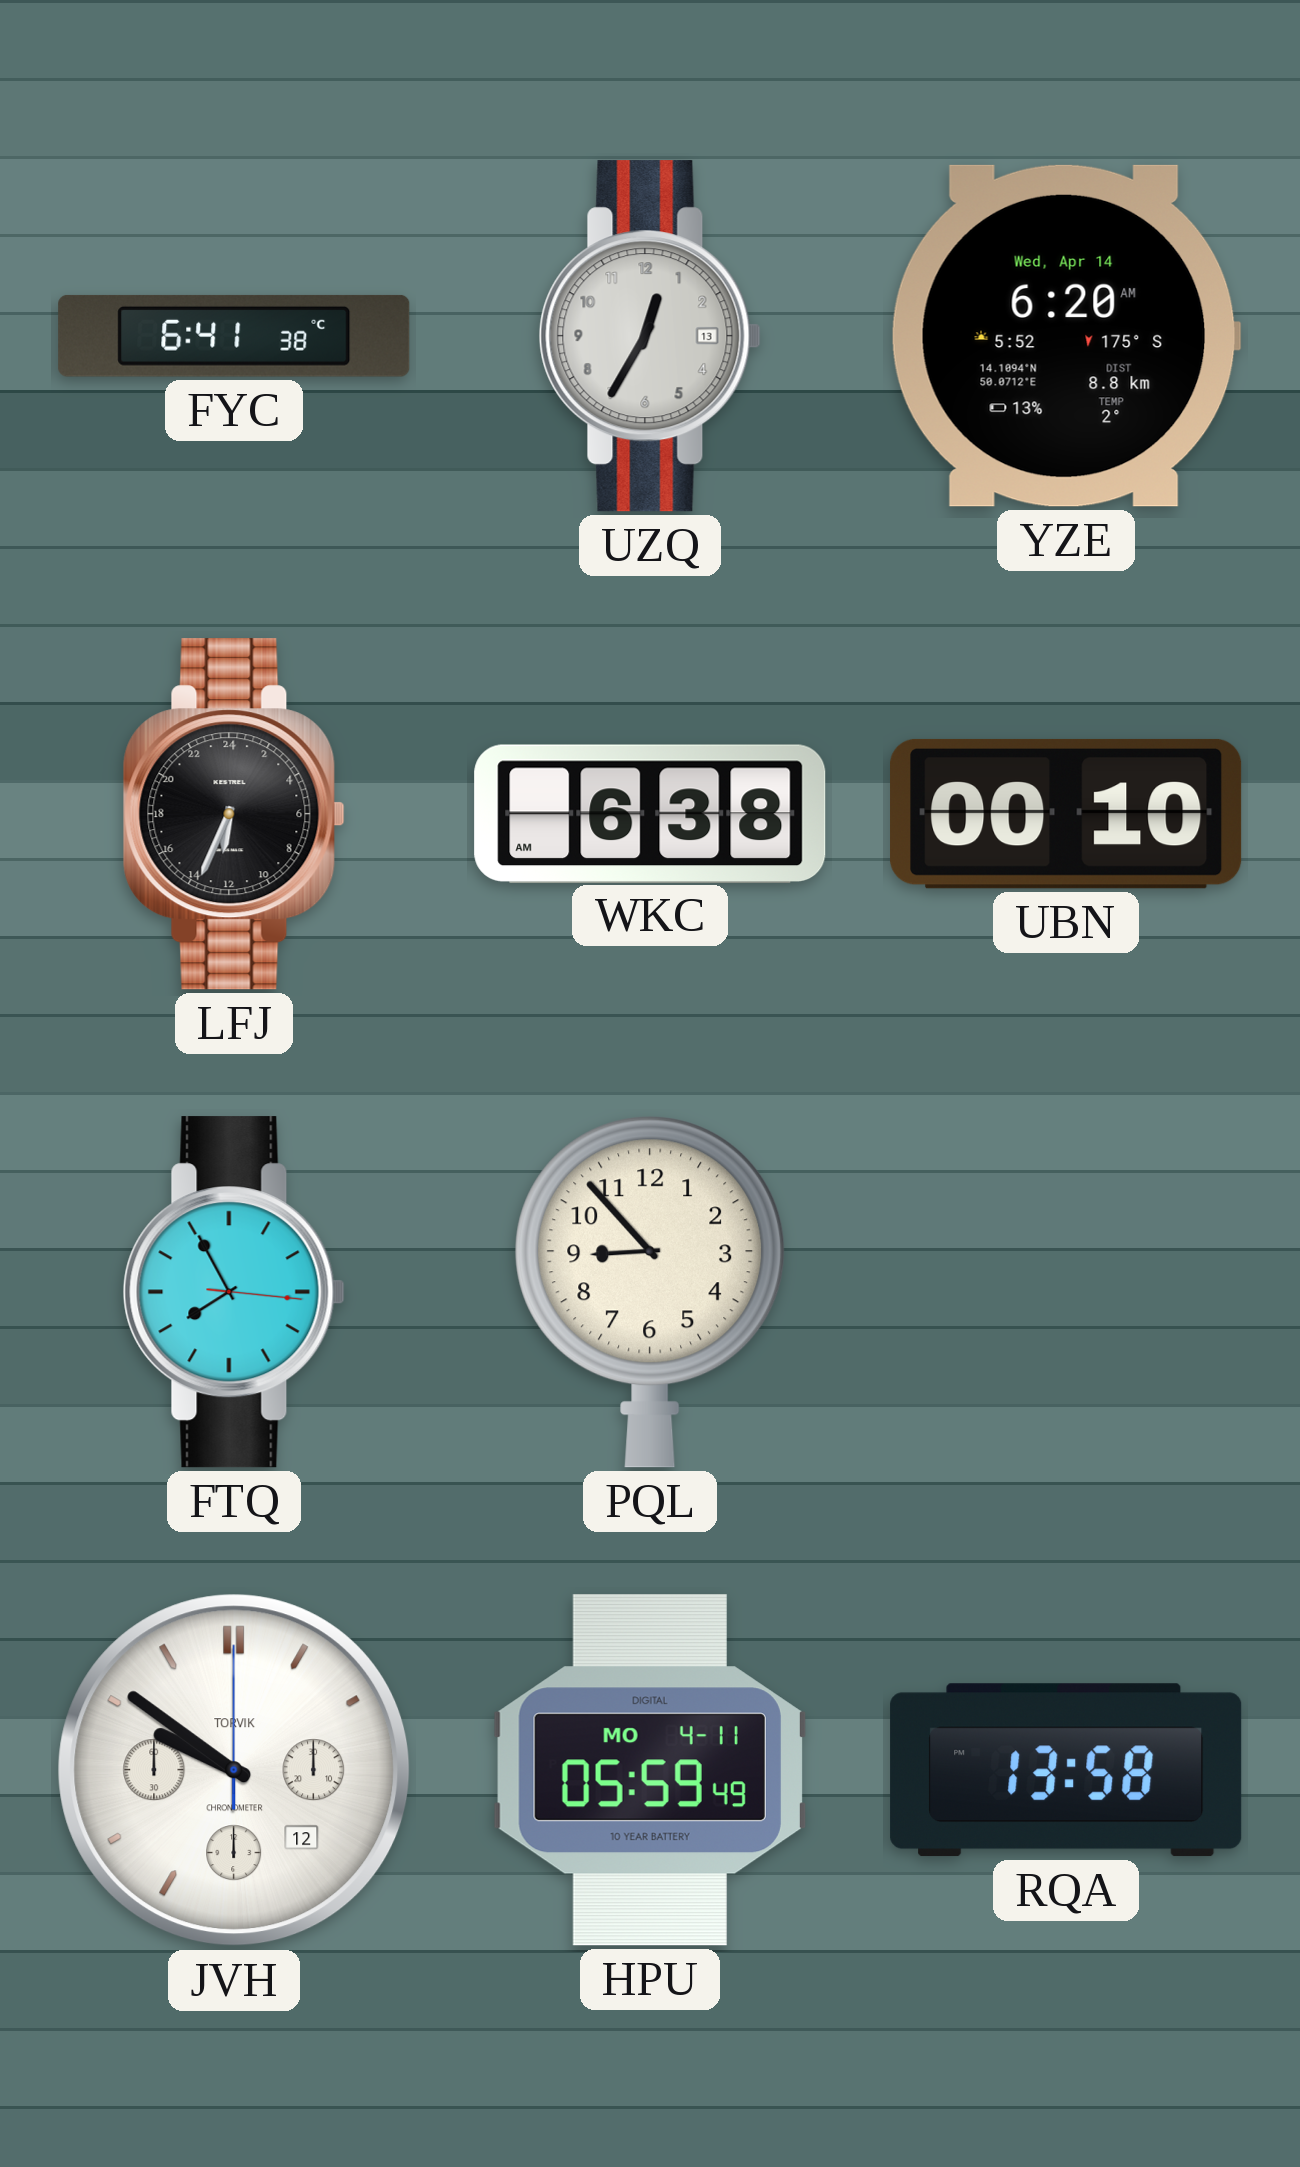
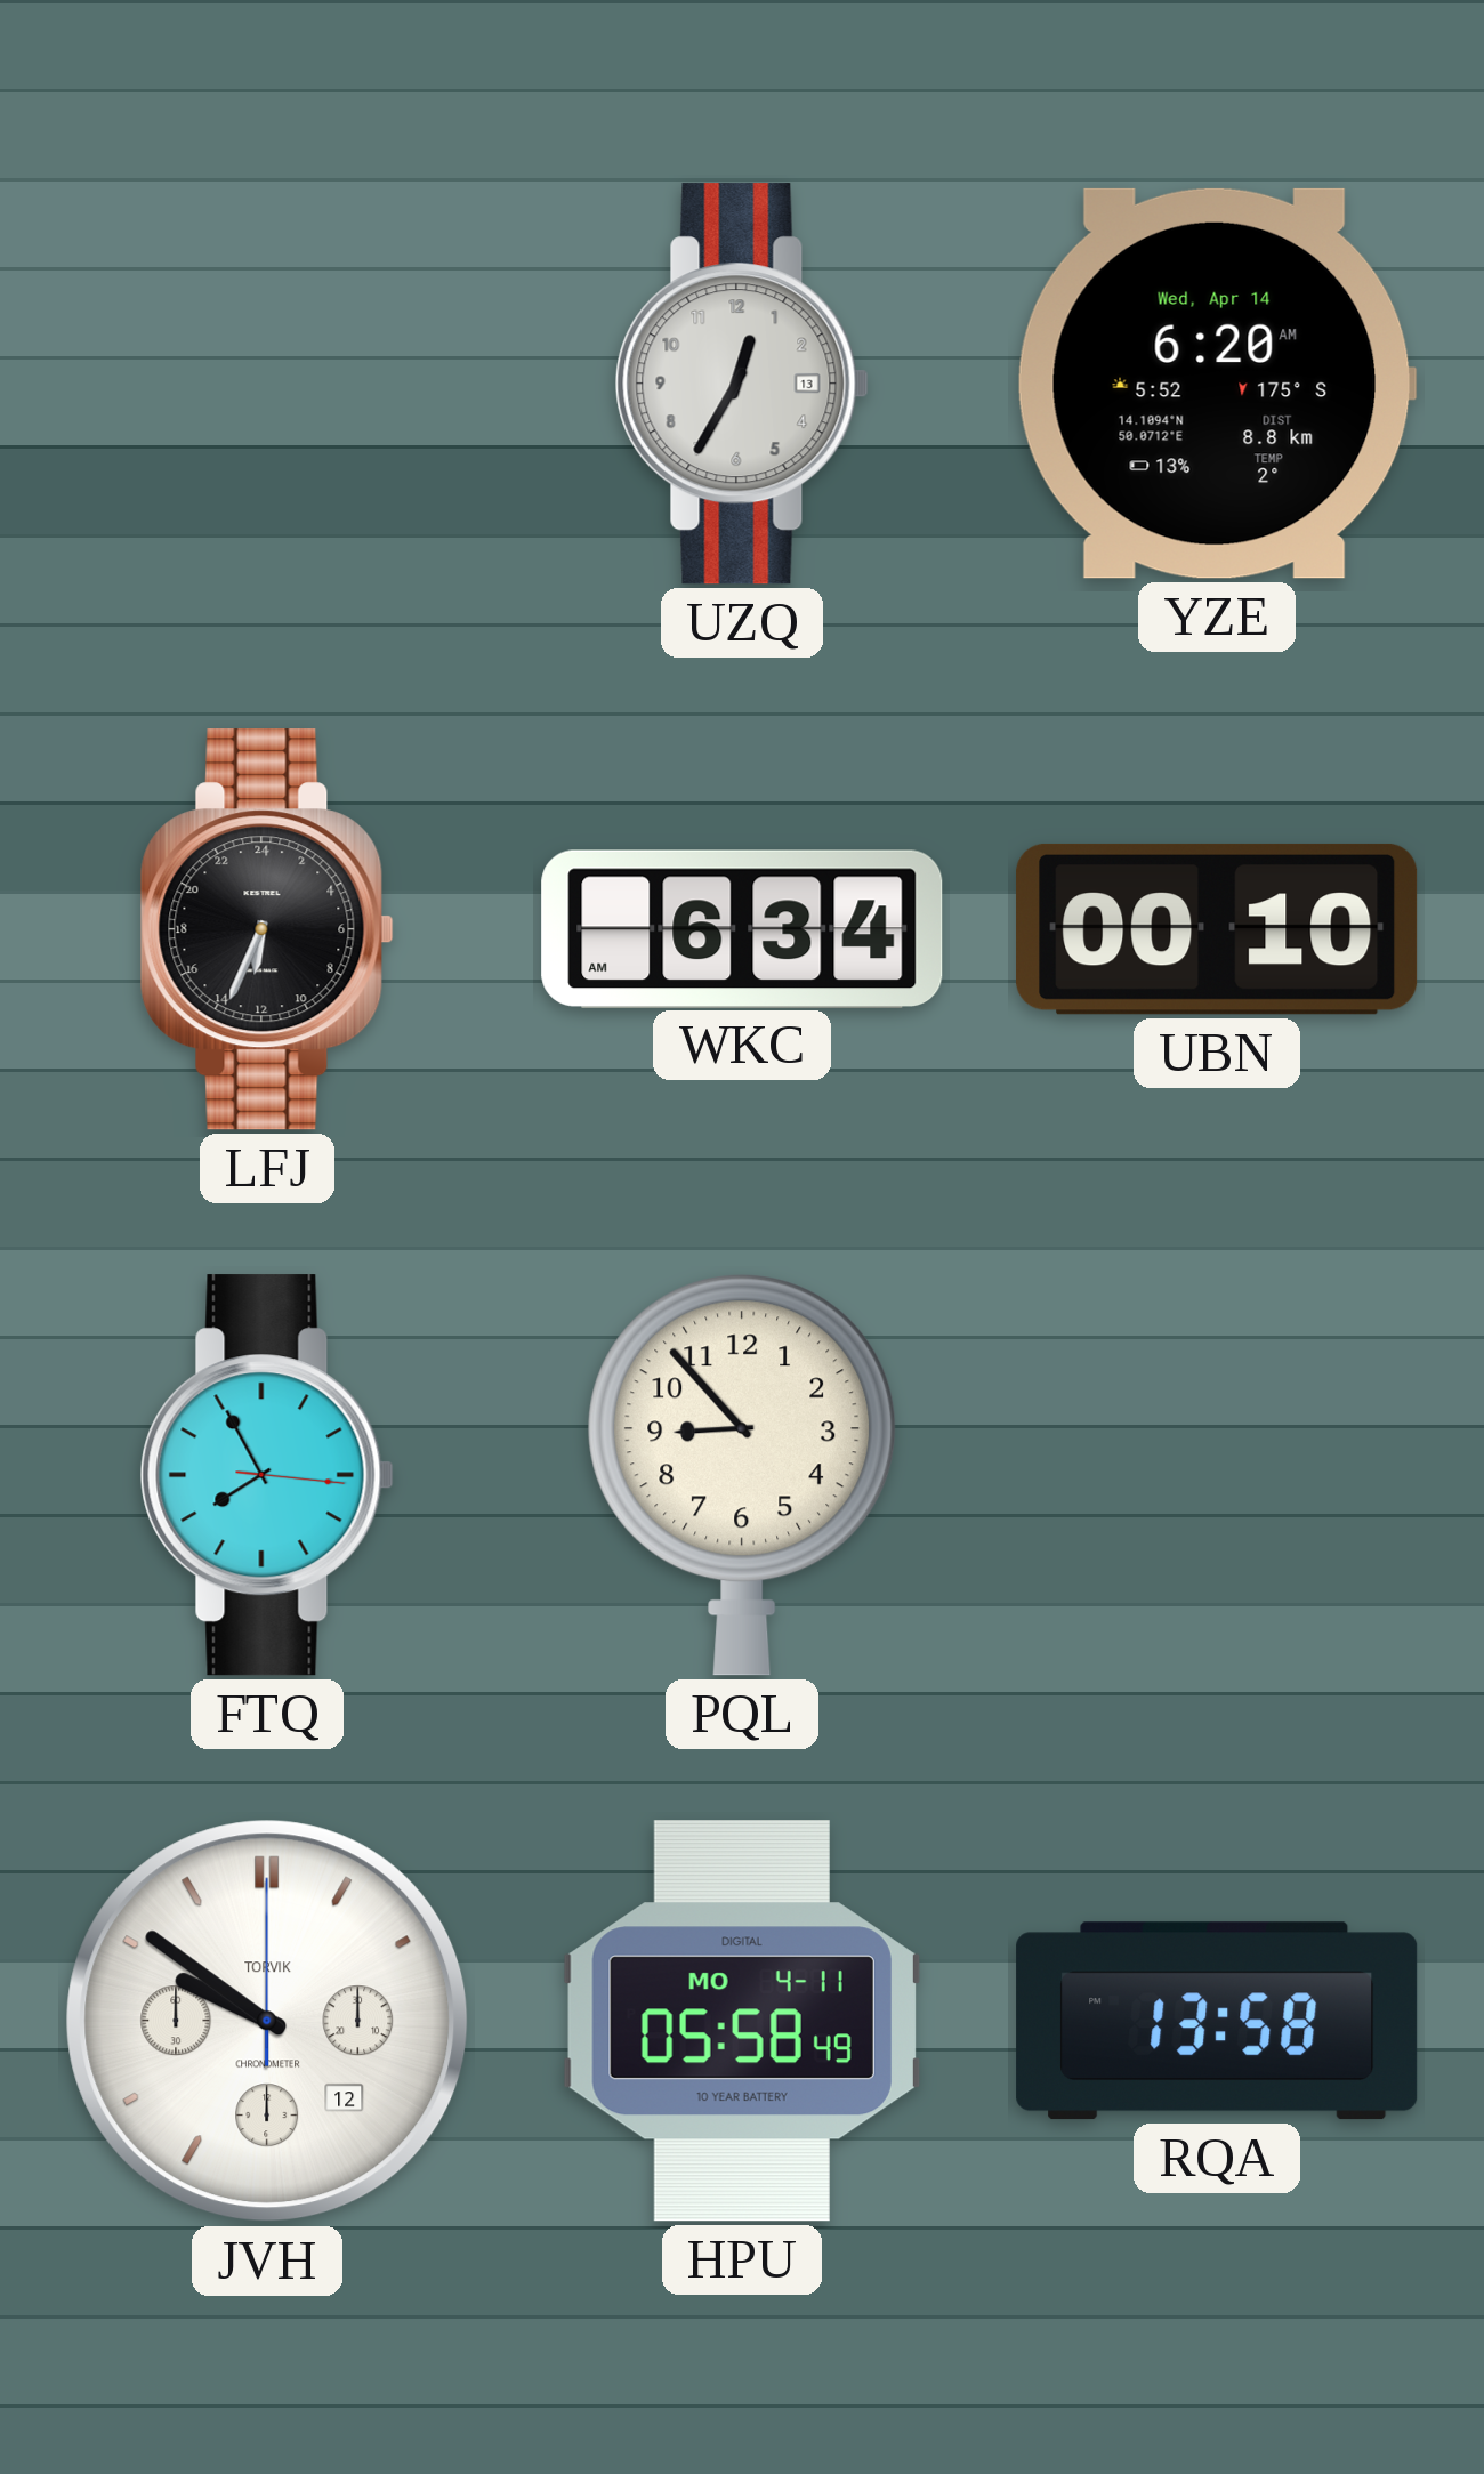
FYC: 6:41 -> none (234, 336)
WKC: 6:38 -> 6:34 (742, 928)
HPU: 05:59 -> 05:58 (742, 2021)
